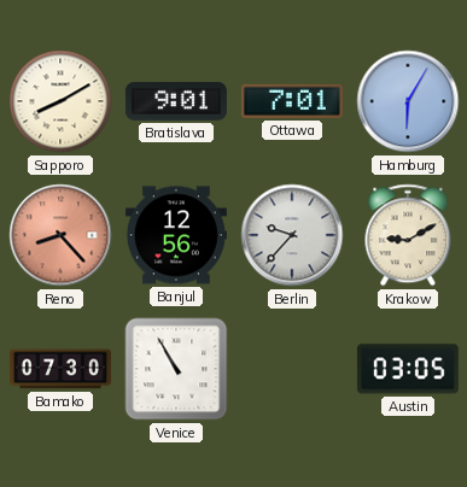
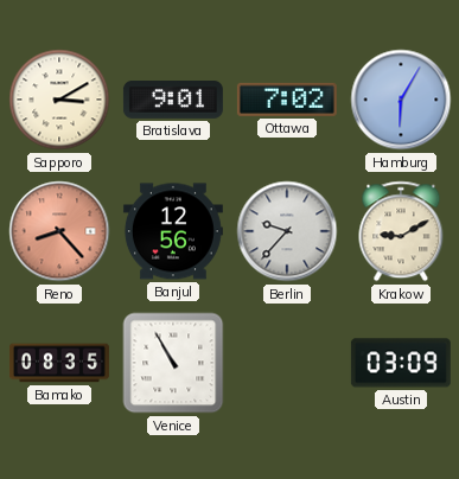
Sapporo: 8:10 -> 3:10 (59, 100)
Ottawa: 7:01 -> 7:02 (287, 100)
Bamako: 07:30 -> 08:35 (59, 363)
Austin: 03:05 -> 03:09 (401, 363)
